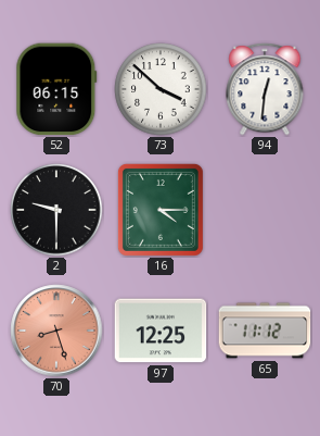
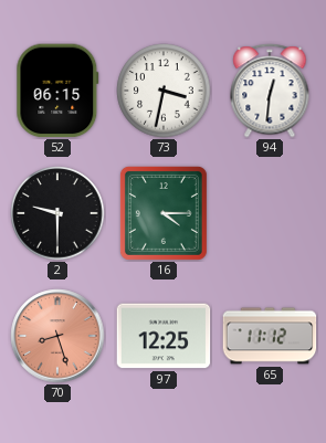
73: 3:52 -> 3:32 (164, 91)
